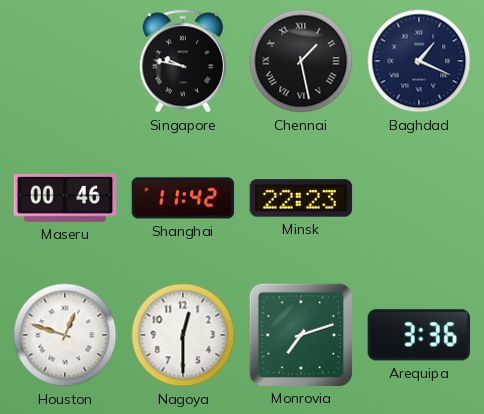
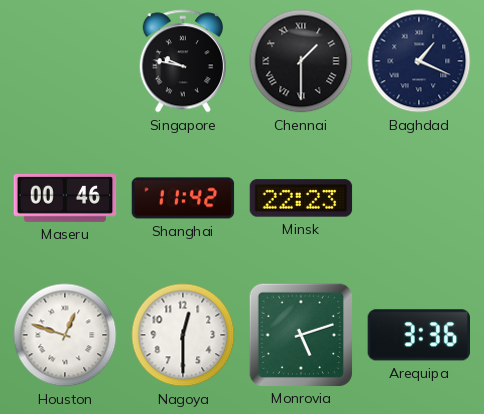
Chennai: 1:28 -> 1:30 (301, 61)
Monrovia: 7:12 -> 5:12 (300, 334)
